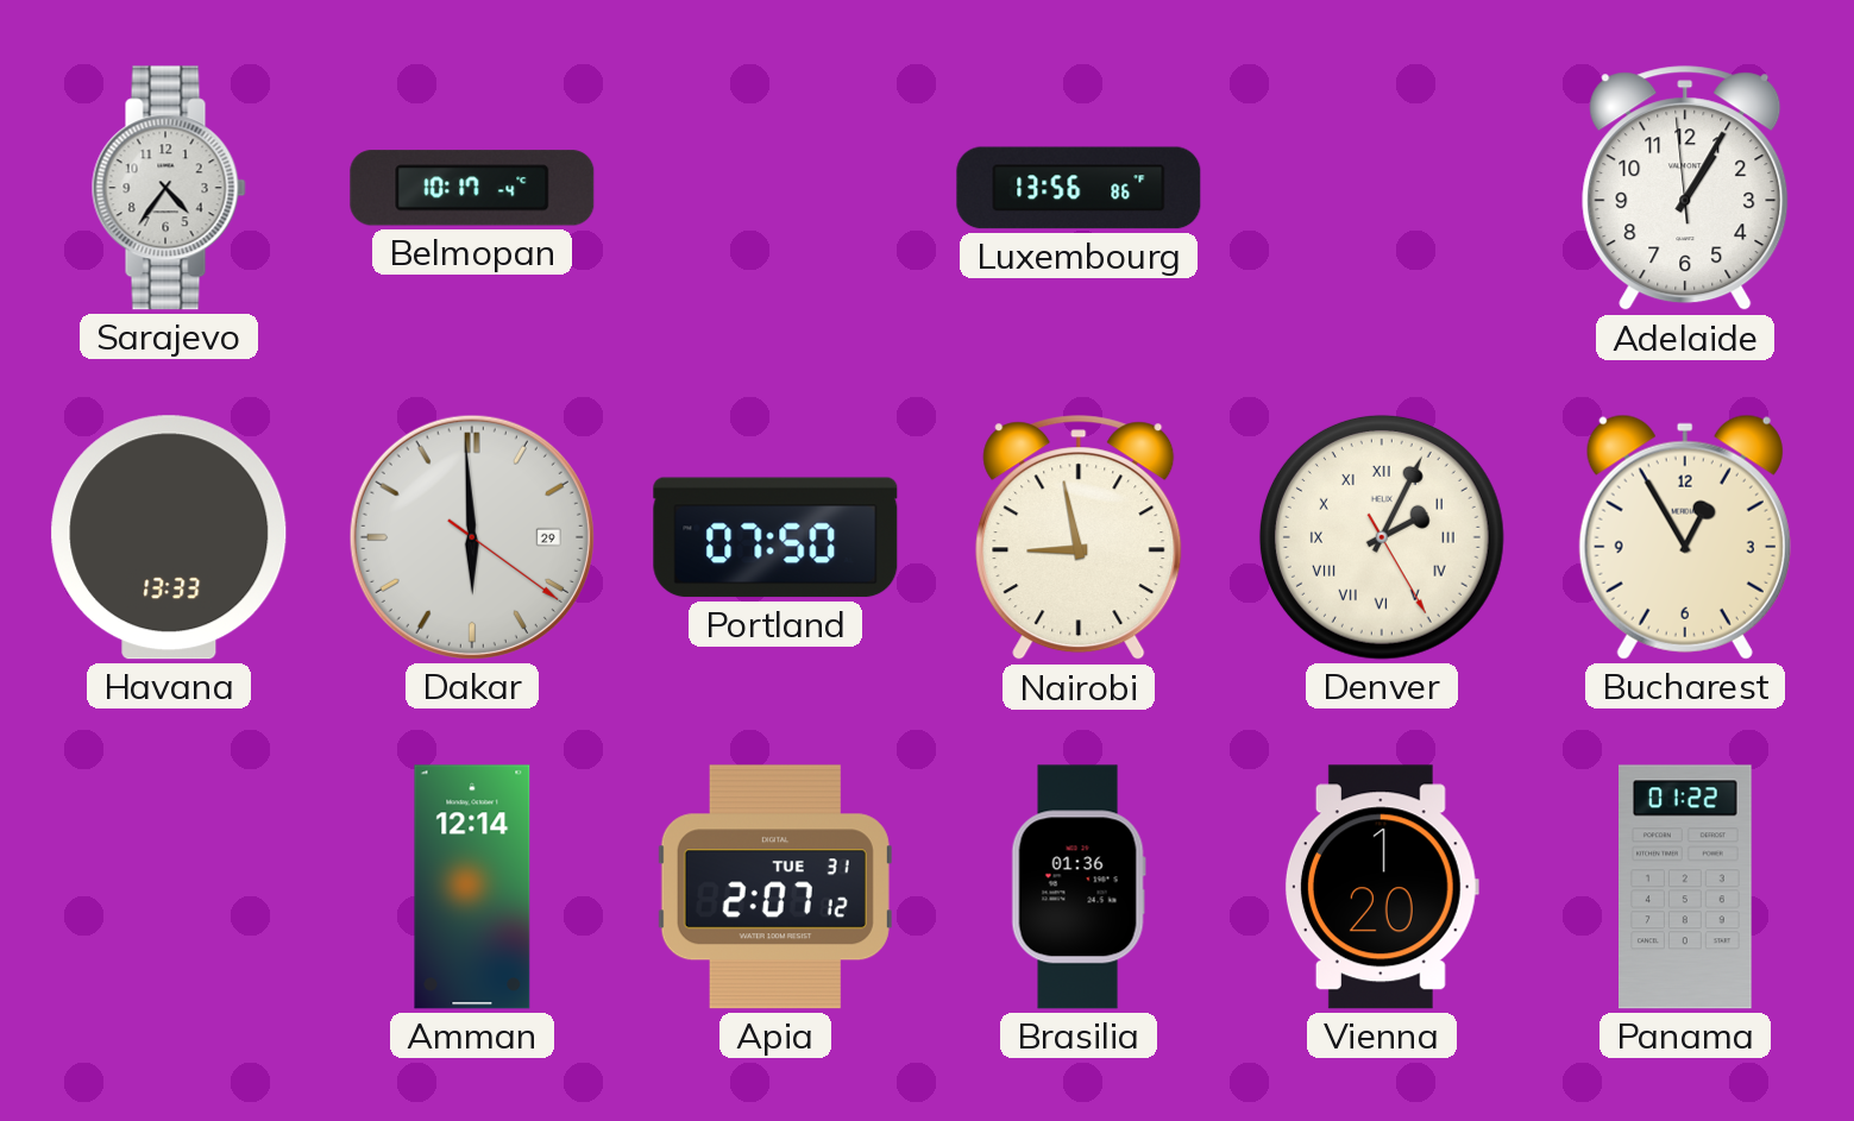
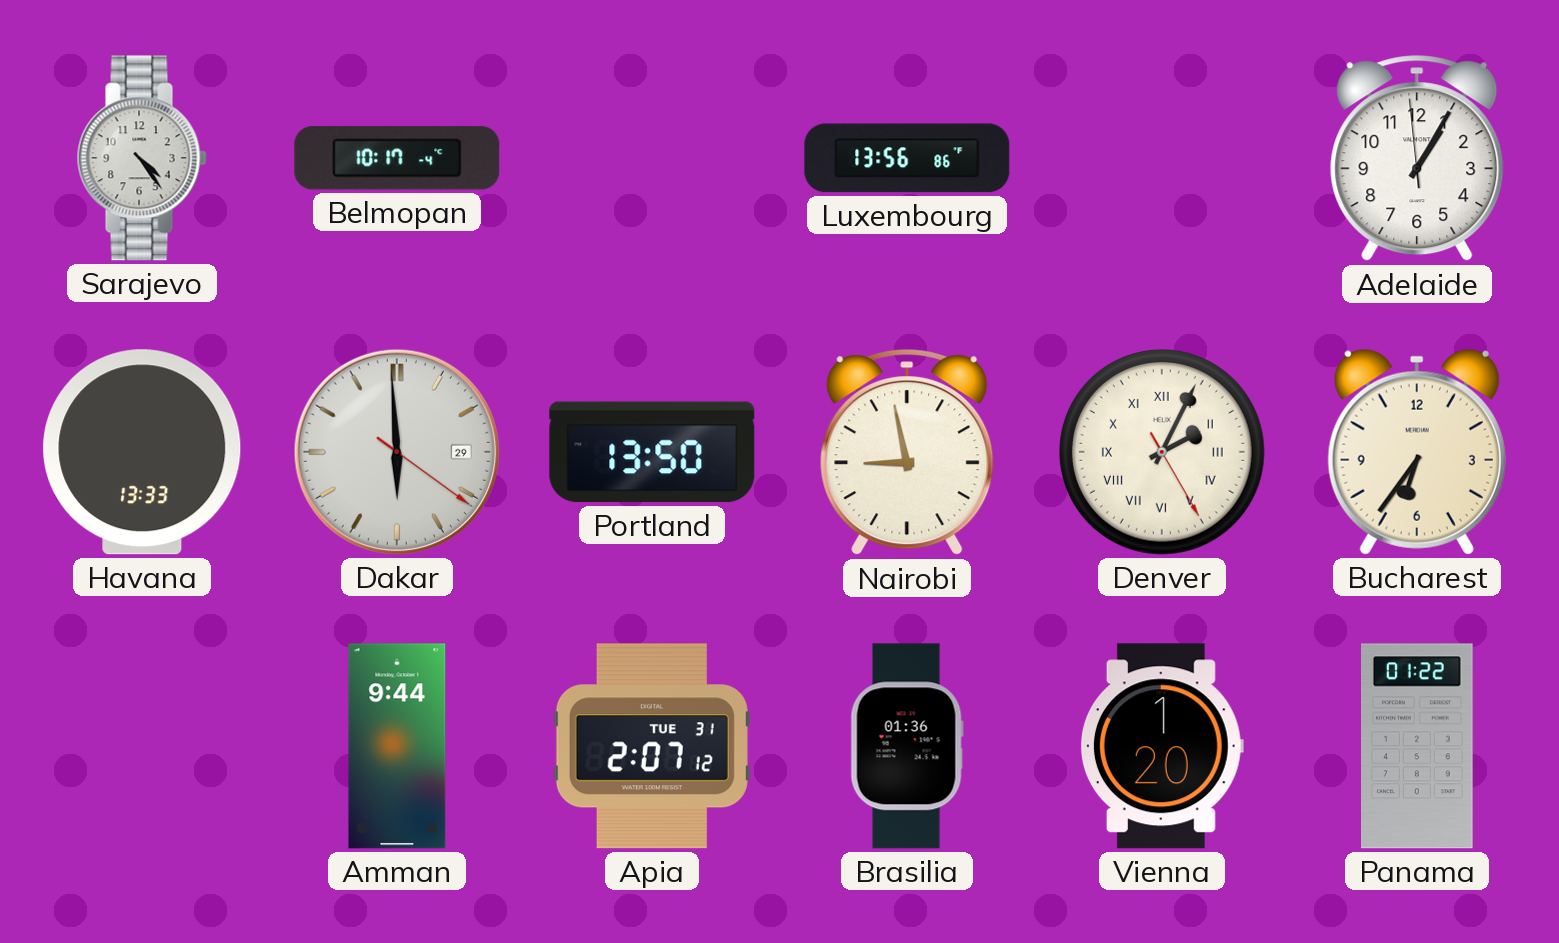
Sarajevo: 4:36 -> 4:24 (142, 158)
Portland: 07:50 -> 13:50 (652, 452)
Bucharest: 12:55 -> 6:36 (1417, 452)
Amman: 12:14 -> 9:44 (397, 746)
